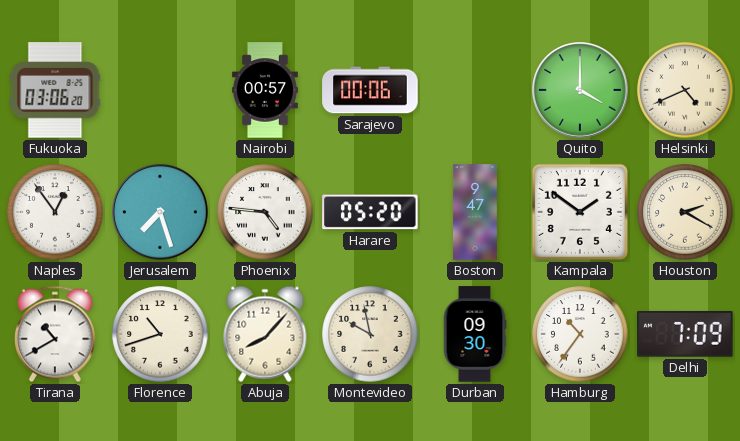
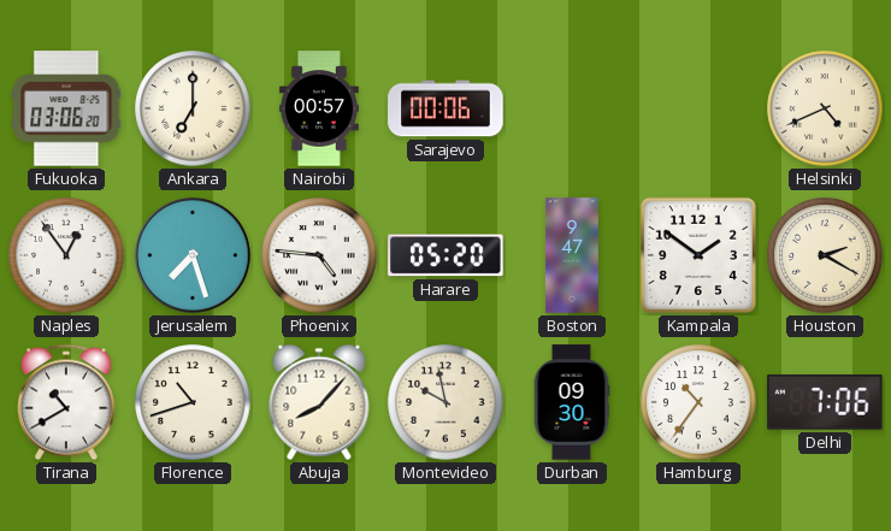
Ankara: none -> 7:00 (193, 108)
Quito: 4:00 -> none (580, 90)
Delhi: 7:09 -> 7:06 (825, 402)
